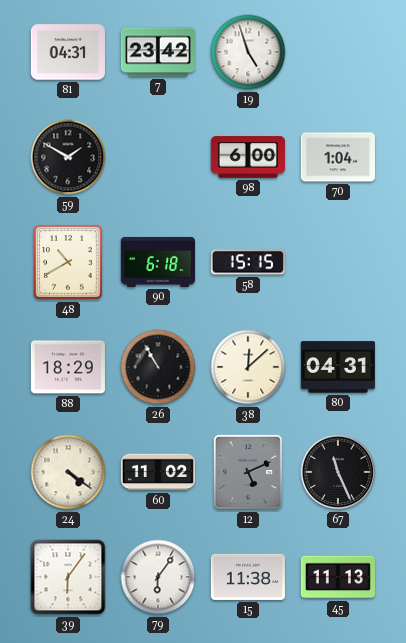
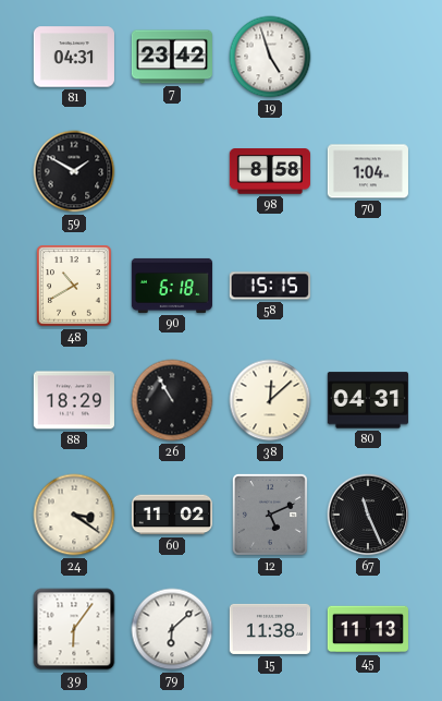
98: 6:00 -> 8:58 (270, 171)
24: 4:21 -> 3:21 (74, 515)
79: 6:06 -> 6:08 (172, 629)
